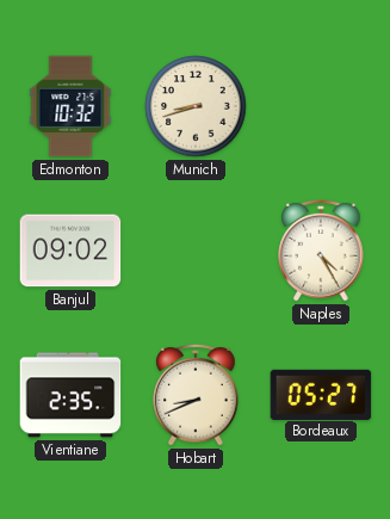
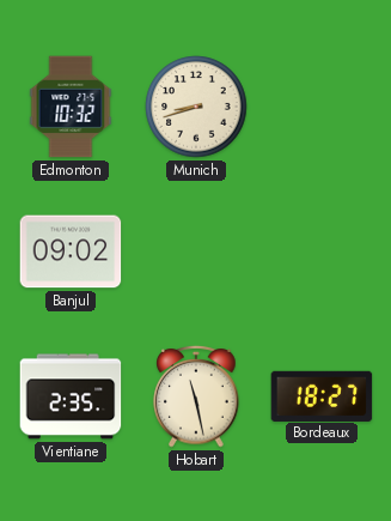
Naples: 4:25 -> none (321, 251)
Hobart: 8:41 -> 11:28 (196, 396)
Bordeaux: 05:27 -> 18:27 (322, 395)
